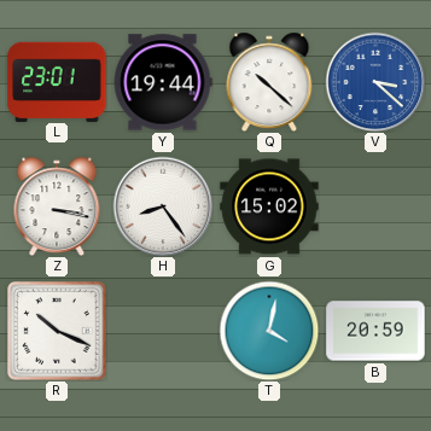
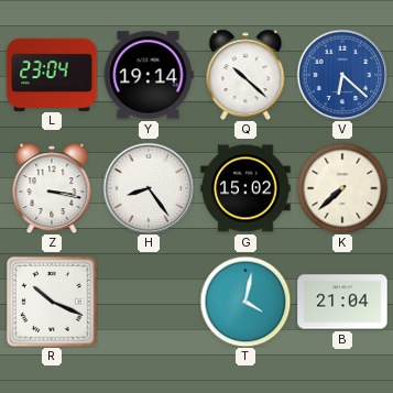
L: 23:01 -> 23:04 (52, 74)
Y: 19:44 -> 19:14 (149, 75)
V: 3:22 -> 6:22 (342, 75)
K: none -> 7:38 (342, 188)
B: 20:59 -> 21:04 (342, 302)
